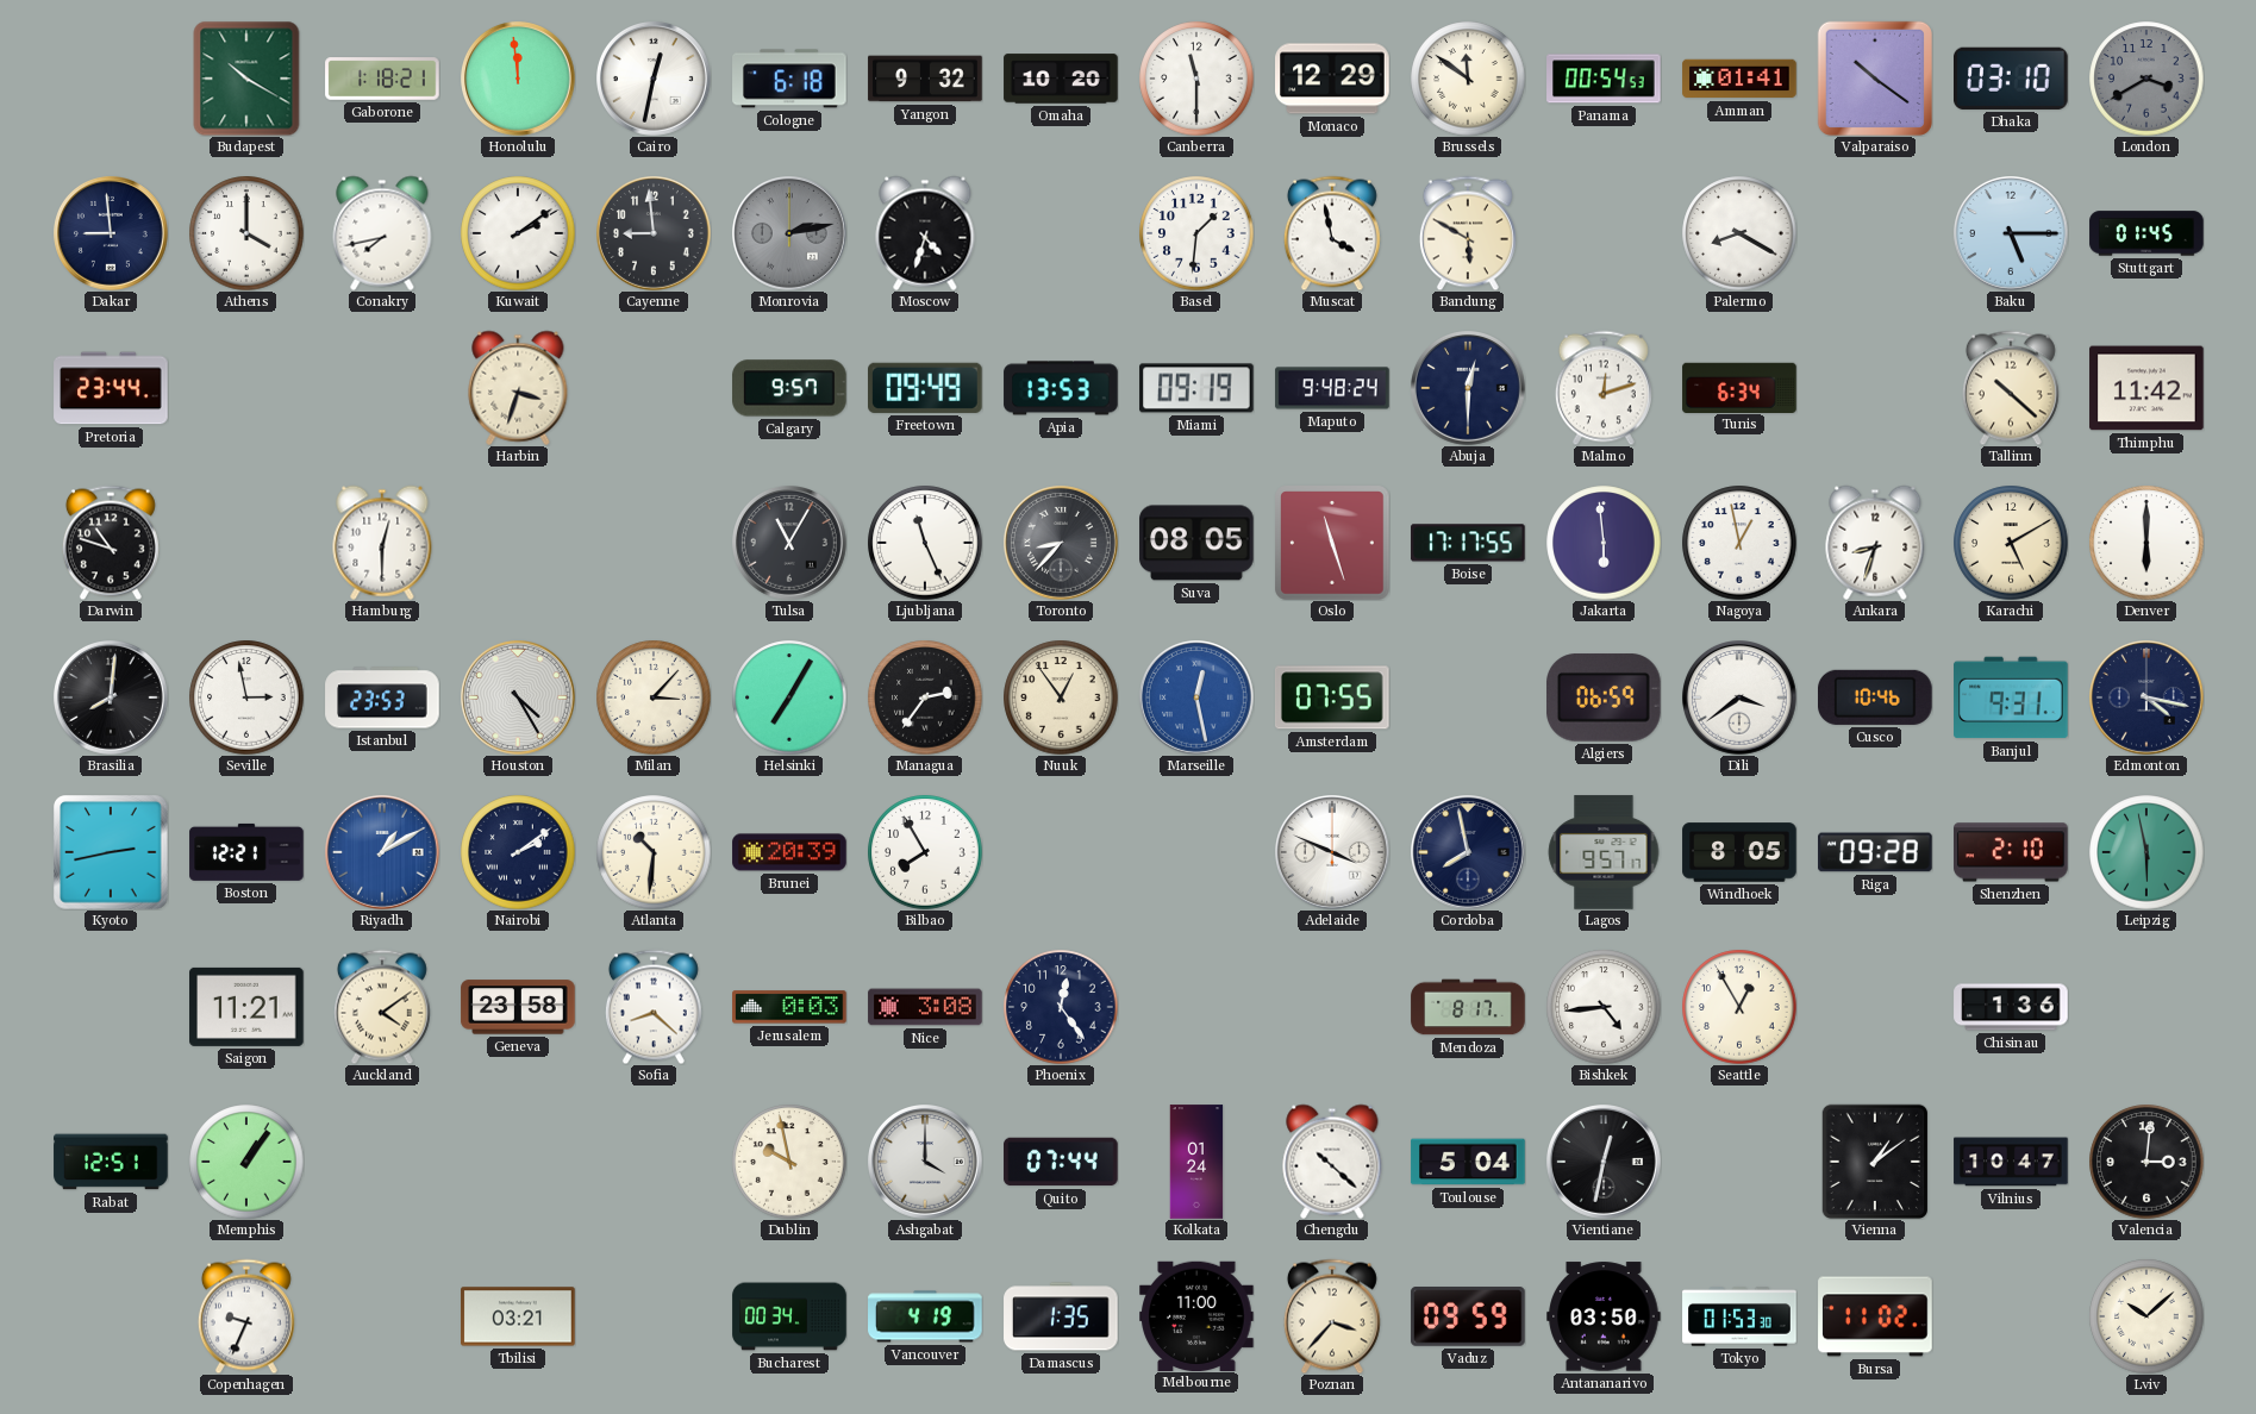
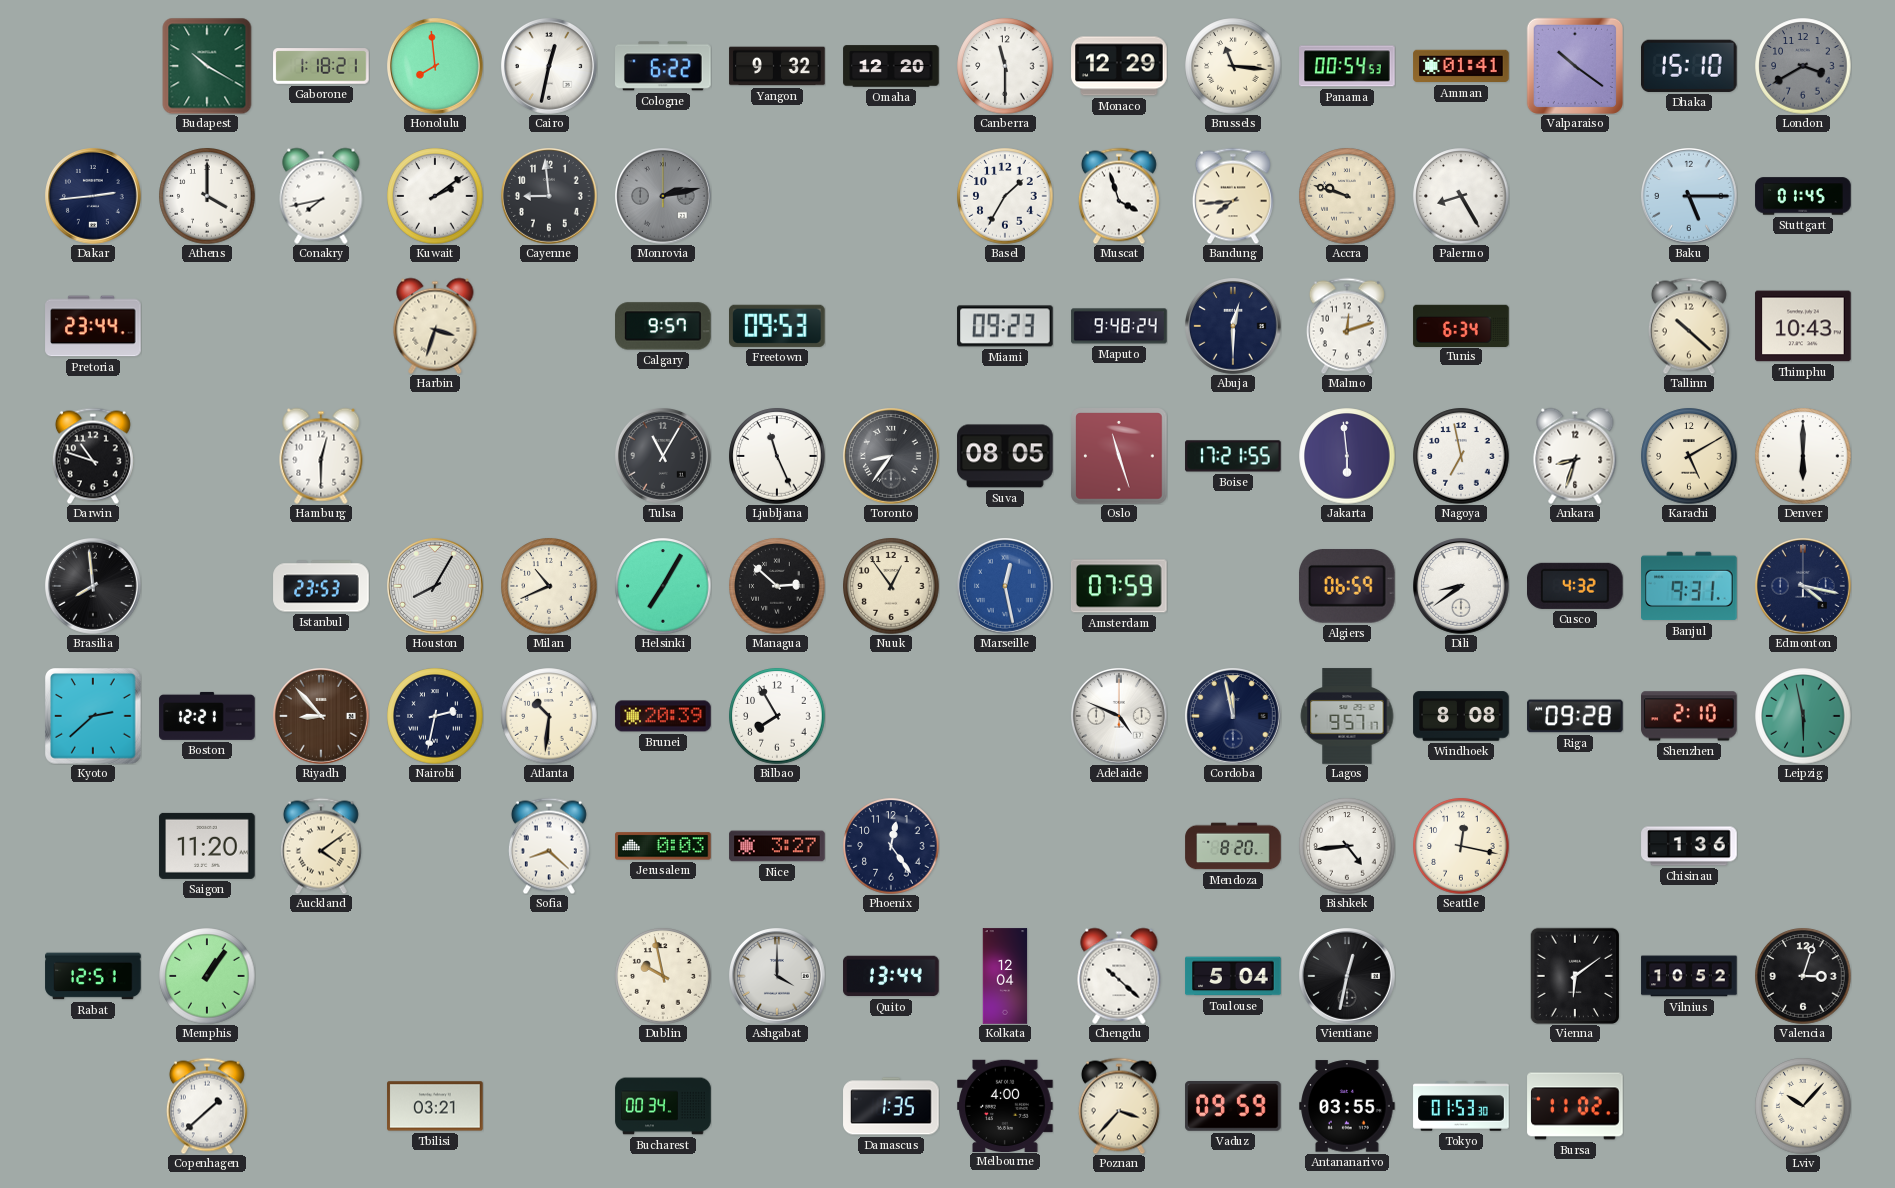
Honolulu: 11:59 -> 7:59 (436, 67)
Cologne: 6:18 -> 6:22 (663, 66)
Omaha: 10:20 -> 12:20 (891, 66)
Brussels: 11:51 -> 11:16 (1233, 66)
Dhaka: 03:10 -> 15:10 (1690, 66)
Dakar: 8:59 -> 2:44 (94, 197)
Moscow: 4:33 -> none (925, 233)
Basel: 1:31 -> 1:35 (1005, 196)
Muscat: 3:58 -> 3:57 (1119, 196)
Bandung: 5:50 -> 7:44 (1233, 196)
Accra: none -> 9:48 (1347, 196)
Palermo: 8:20 -> 8:25 (1461, 196)
Freetown: 09:49 -> 09:53 (778, 326)
Apia: 13:53 -> none (1061, 388)
Miami: 09:19 -> 09:23 (1005, 326)
Thimphu: 11:42 -> 10:43 (1803, 326)
Toronto: 8:37 -> 8:36 (892, 457)
Boise: 17:17 -> 17:21 (1233, 456)
Nagoya: 12:58 -> 6:58 (1461, 456)
Brasilia: 8:01 -> 7:59 (94, 587)
Seville: 2:58 -> none (246, 697)
Houston: 4:25 -> 8:05 (436, 587)
Milan: 3:07 -> 10:41 (549, 586)
Managua: 2:36 -> 2:52 (777, 586)
Amsterdam: 07:55 -> 07:59 (1120, 586)
Dili: 3:39 -> 8:39 (1462, 587)
Cusco: 10:46 -> 4:32 (1576, 586)
Kyoto: 2:43 -> 2:38 (93, 716)
Riyadh: 1:10 -> 8:53 (322, 717)
Riyadh dial: blue -> brown (322, 717)
Nairobi: 2:09 -> 2:32 (435, 716)
Adelaide: 3:49 -> 4:49 (1120, 717)
Cordoba: 7:58 -> 11:58 (1234, 717)
Windhoek: 8:05 -> 8:08 (1461, 716)
Saigon: 11:21 -> 11:20 (207, 846)
Geneva: 23:58 -> none (518, 1007)
Nice: 3:08 -> 3:27 (777, 846)
Mendoza: 8:17 -> 8:20 (1233, 846)
Seattle: 12:55 -> 12:17 (1461, 846)
Quito: 07:44 -> 13:44 (891, 976)
Kolkata: 01:24 -> 12:04 (1005, 976)
Vienna: 1:09 -> 6:09 (1575, 976)
Vilnius: 10:47 -> 10:52 (1689, 976)
Valencia: 3:01 -> 3:03 (1803, 976)
Copenhagen: 9:34 -> 1:38 (207, 1106)
Vancouver: 4:19 -> none (925, 1316)
Melbourne: 11:00 -> 4:00 (1005, 1105)
Antananarivo: 03:50 -> 03:55 (1347, 1106)
Lviv: 10:08 -> 10:07 (1803, 1106)
